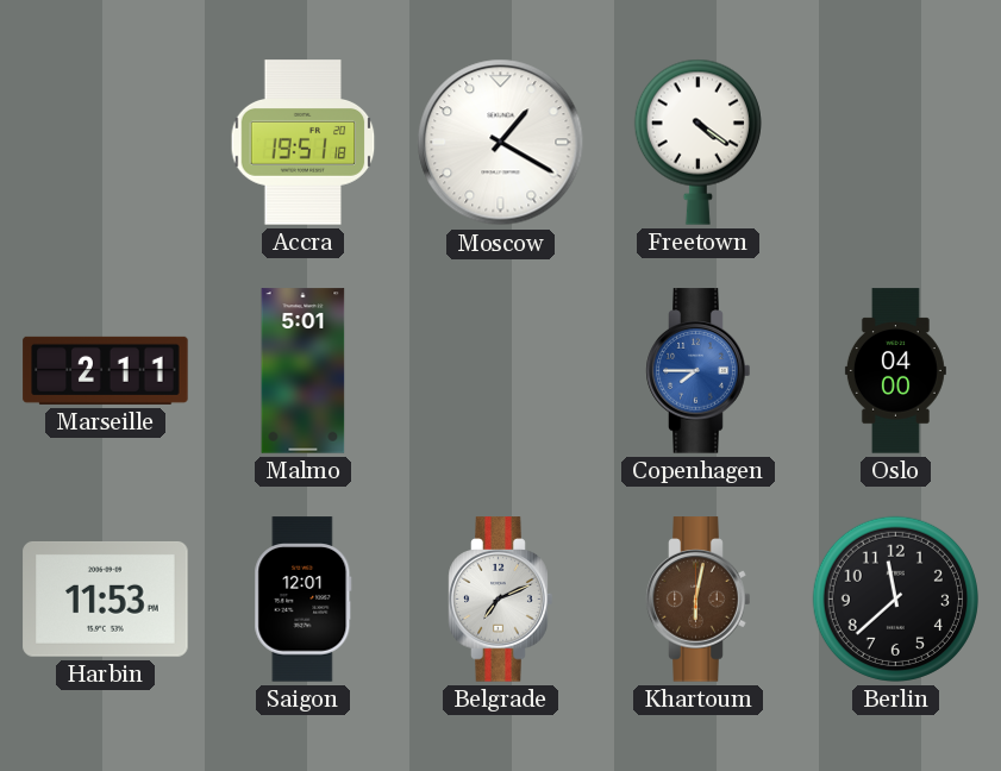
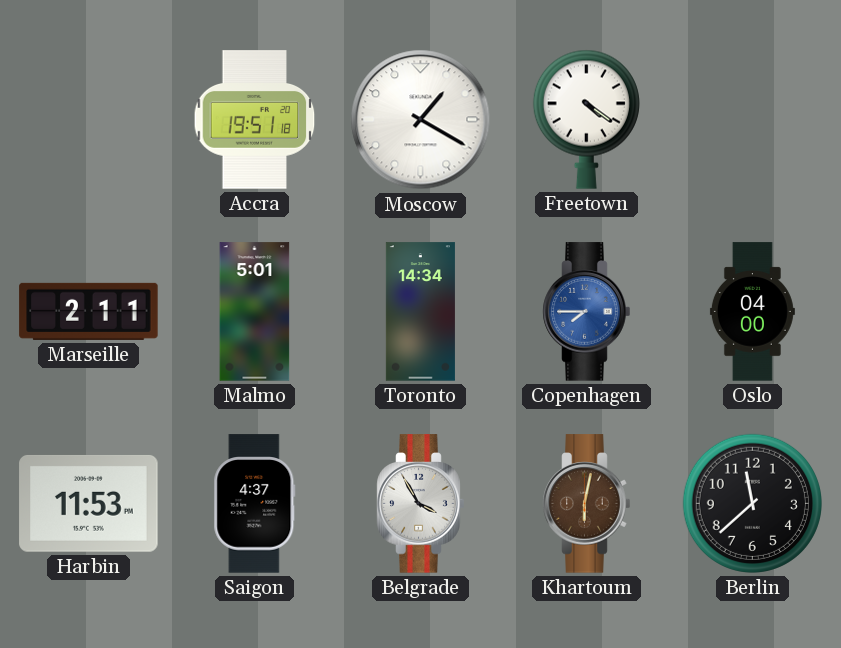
Toronto: none -> 14:34 (420, 312)
Saigon: 12:01 -> 4:37 (255, 504)
Belgrade: 7:11 -> 3:55 (421, 504)
